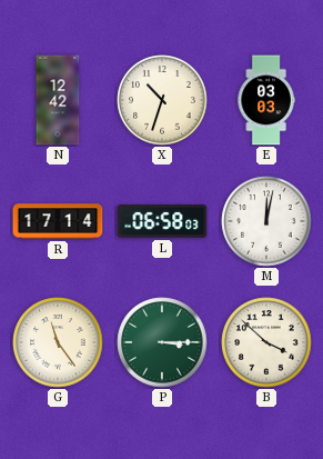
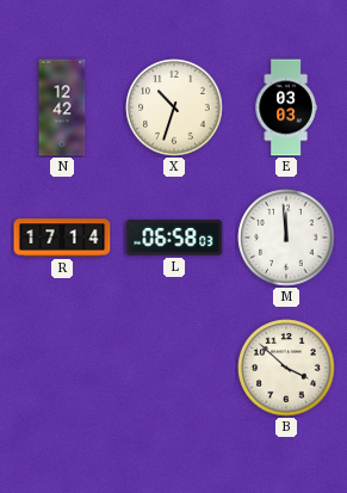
M: 12:02 -> 11:59 (286, 238)
G: 11:24 -> none (58, 342)
P: 3:15 -> none (162, 342)
